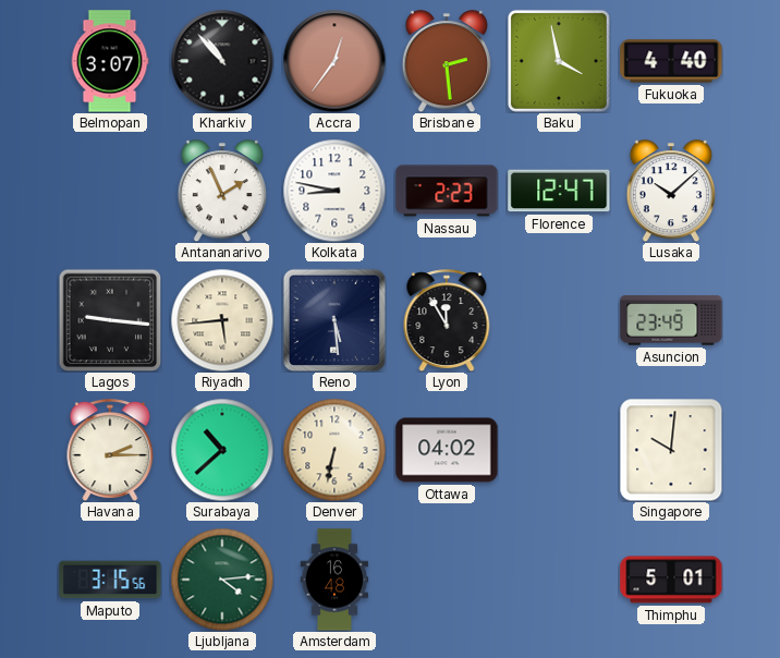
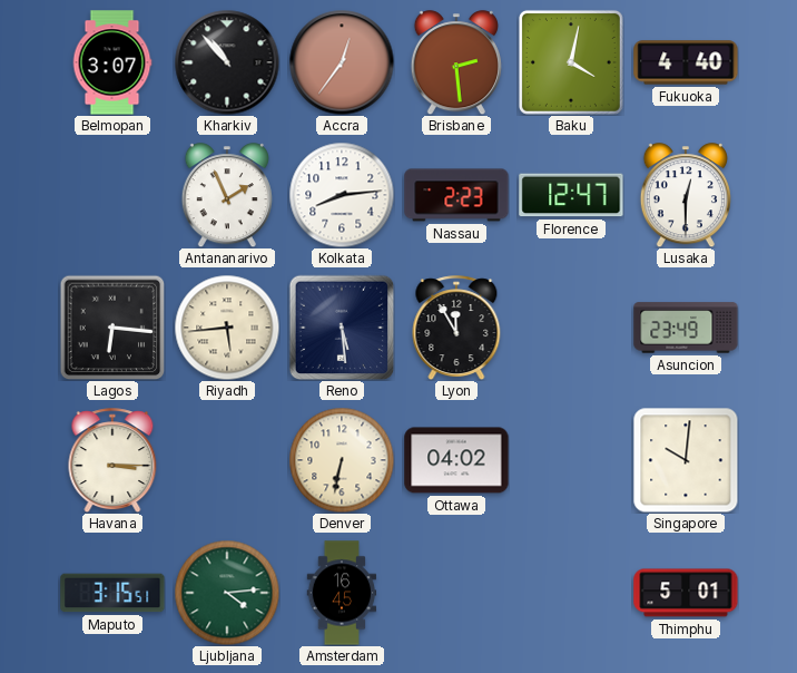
Baku: 3:58 -> 4:02 (571, 62)
Kolkata: 8:47 -> 8:14 (342, 195)
Lusaka: 10:08 -> 12:30 (686, 195)
Lagos: 9:16 -> 6:16 (112, 328)
Havana: 2:15 -> 3:15 (112, 460)
Surabaya: 10:38 -> none (222, 450)
Maputo: 3:15:56 -> 3:15:51 (112, 593)
Amsterdam: 16:48 -> 16:45 (342, 593)
